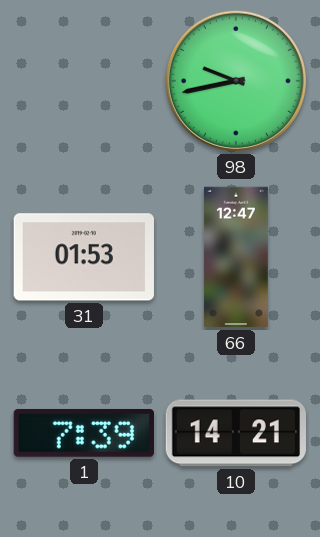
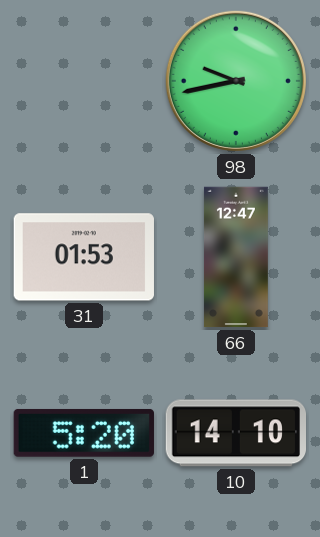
1: 7:39 -> 5:20 (84, 433)
10: 14:21 -> 14:10 (235, 433)
